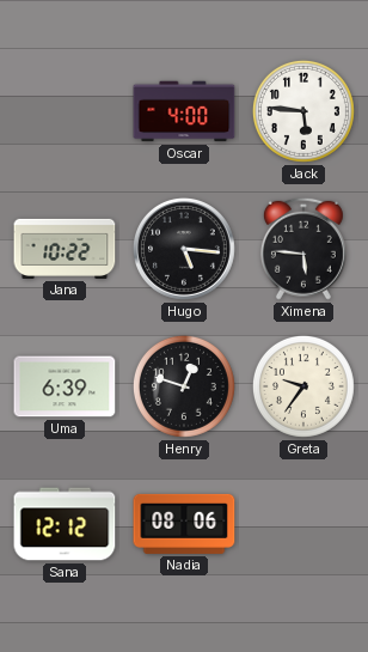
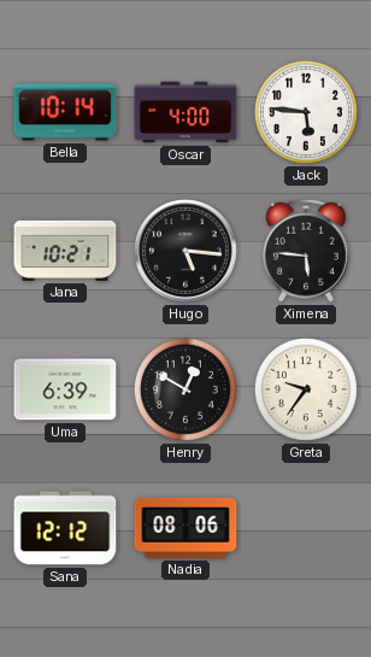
Bella: none -> 10:14 (65, 112)
Jana: 10:22 -> 10:21 (65, 251)
Henry: 12:48 -> 12:50 (185, 389)
